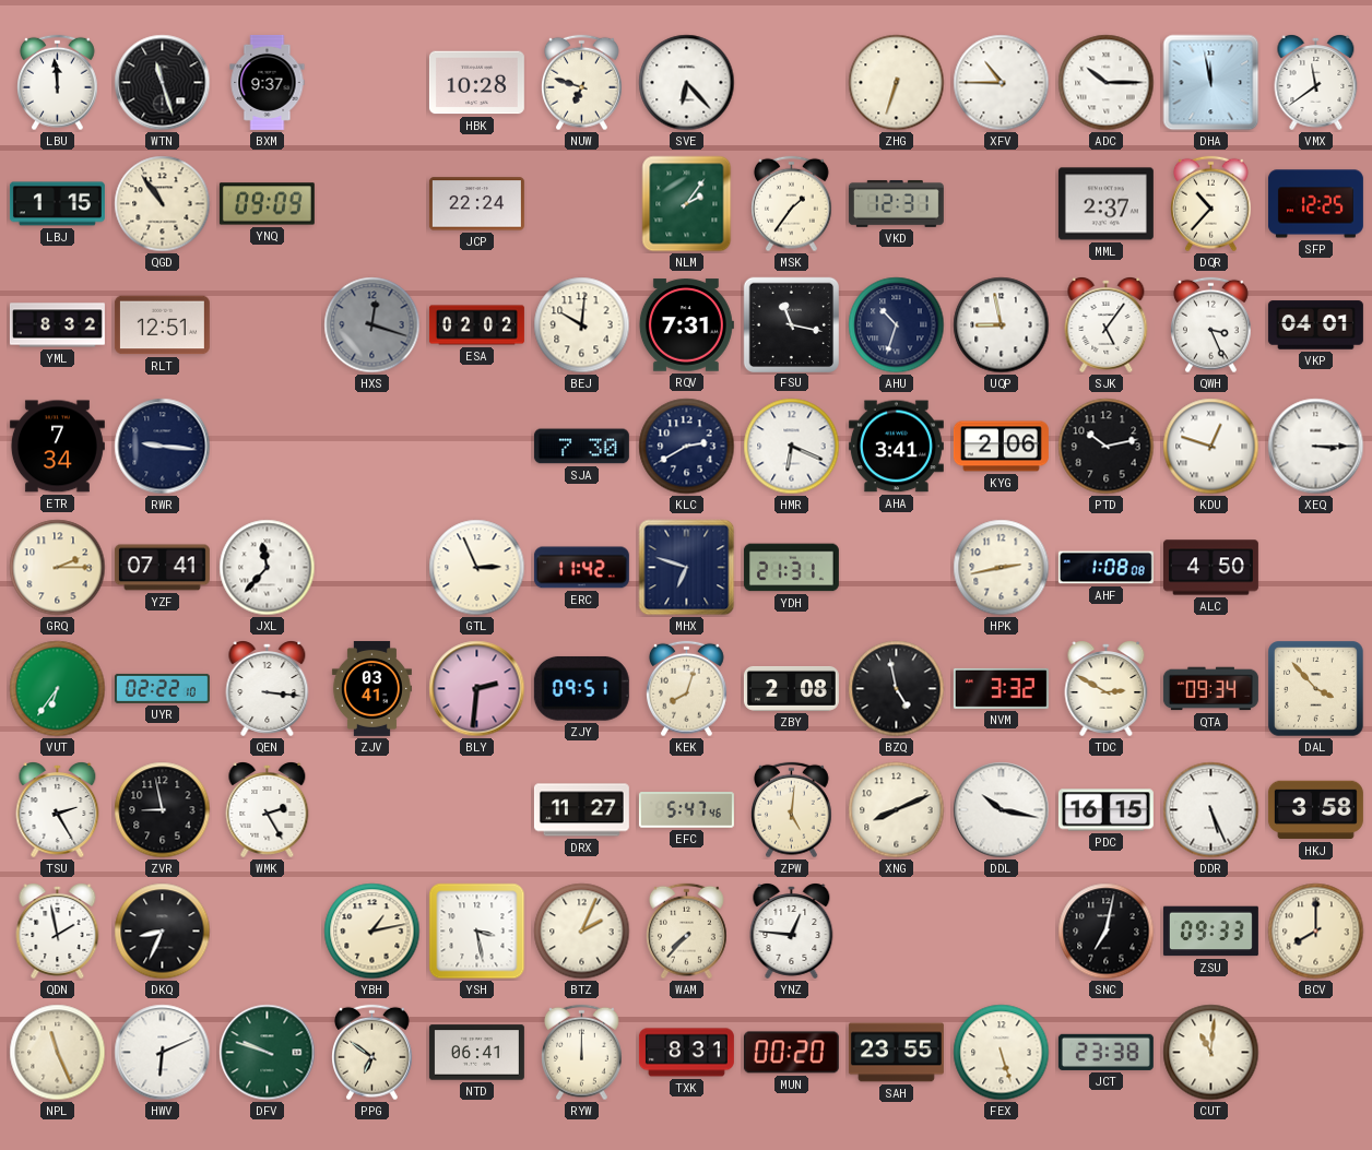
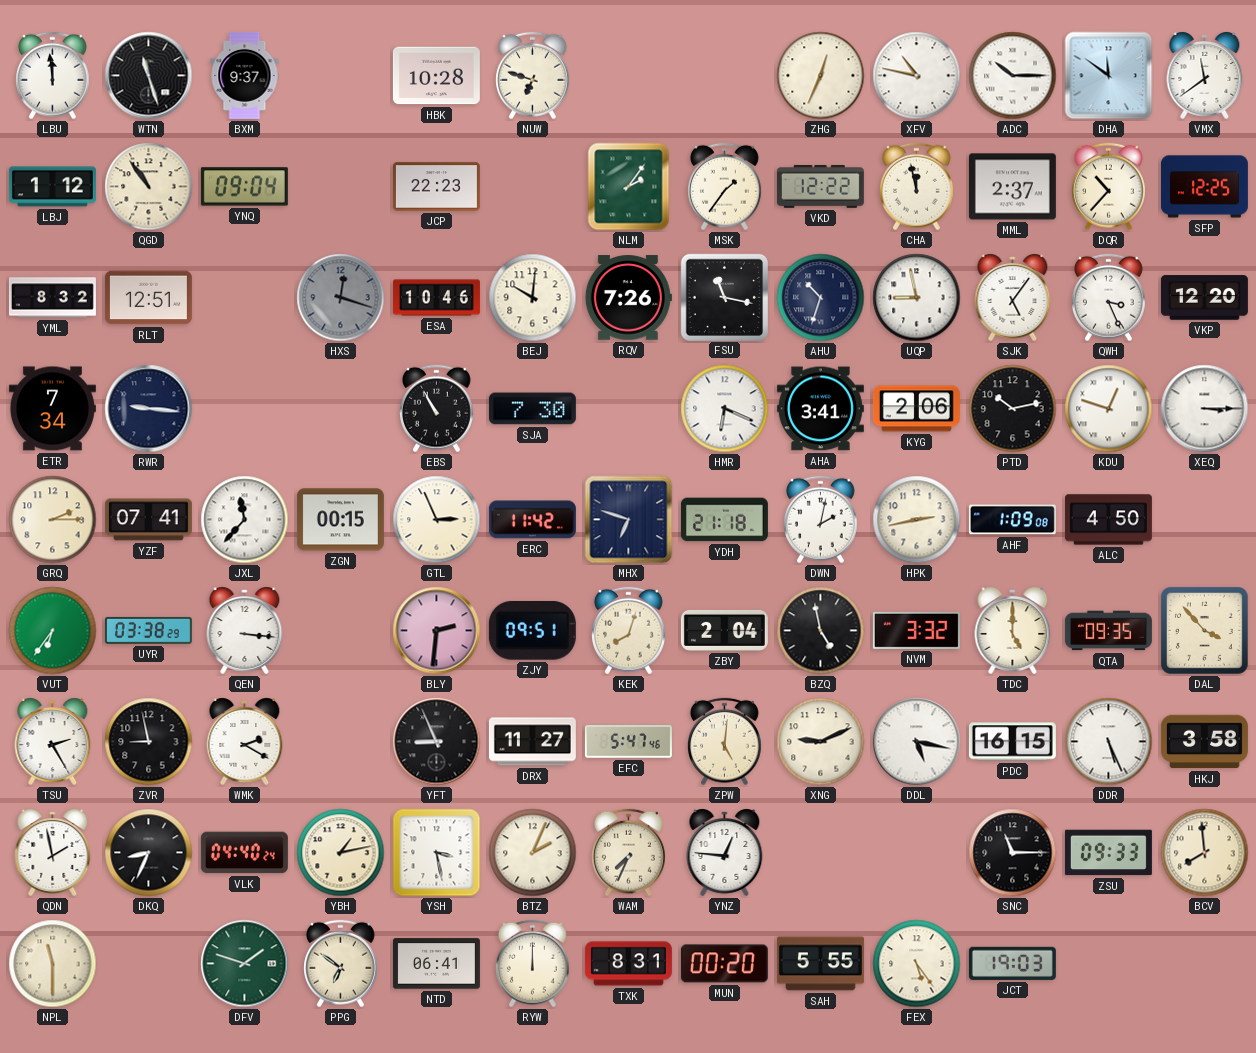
SVE: 6:23 -> none (687, 83)
ZHG: 6:33 -> 12:34 (821, 76)
XFV: 10:45 -> 10:47 (917, 76)
DHA: 11:58 -> 11:51 (1109, 76)
LBJ: 1:15 -> 1:12 (52, 187)
YNQ: 09:09 -> 09:04 (244, 187)
JCP: 22:24 -> 22:23 (436, 187)
VKD: 12:31 -> 12:22 (820, 186)
CHA: none -> 11:58 (917, 187)
ESA: 02:02 -> 10:46 (436, 298)
RQV: 7:31 -> 7:26 (628, 298)
VKP: 04:01 -> 12:20 (1204, 298)
EBS: none -> 10:55 (437, 409)
KLC: 2:40 -> none (687, 447)
ZGN: none -> 00:15 (340, 520)
YDH: 21:31 -> 21:18 (724, 520)
DWN: none -> 2:02 (821, 520)
AHF: 1:08 -> 1:09 (1012, 520)
UYR: 02:22 -> 03:38 (148, 630)
ZJV: 03:41 -> none (371, 688)
ZBY: 2:08 -> 2:04 (724, 630)
TDC: 2:50 -> 5:00 (1013, 631)
QTA: 09:34 -> 09:35 (1108, 631)
WMK: 2:25 -> 2:20 (245, 742)
YFT: none -> 8:56 (437, 742)
XNG: 8:11 -> 9:11 (821, 742)
DDL: 10:17 -> 5:17 (917, 742)
VLK: none -> 04:40 (244, 853)
WAM: 7:37 -> 7:34 (629, 853)
SNC: 7:02 -> 11:15 (1013, 853)
BCV: 8:00 -> 7:59 (1205, 853)
NPL: 11:26 -> 11:30 (53, 964)
HWV: 6:11 -> none (163, 1053)
DFV: 9:48 -> 1:48 (245, 964)
SAH: 23:55 -> 5:55 (820, 964)
FEX: 5:27 -> 5:24 (917, 964)
JCT: 23:38 -> 19:03 (1012, 963)
CUT: 11:01 -> none (1211, 1053)
